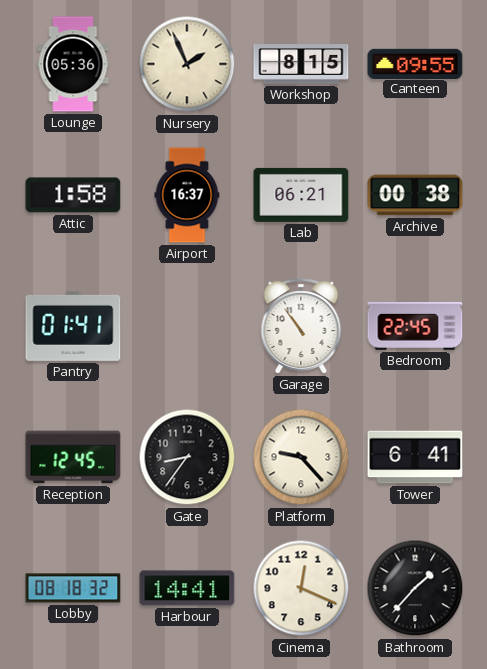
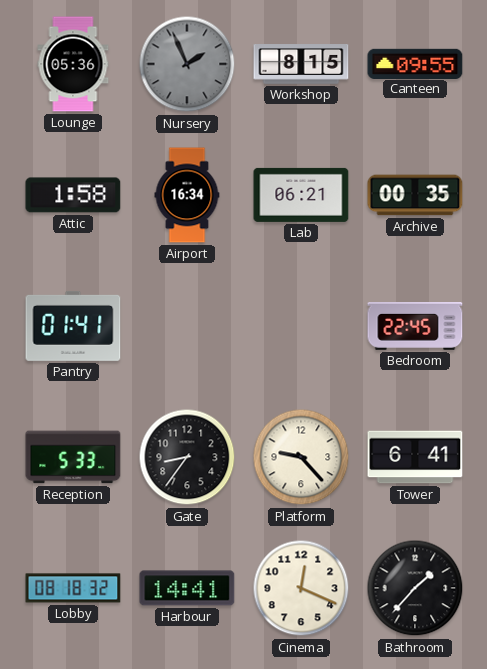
Nursery dial: cream -> grey (187, 64)
Airport: 16:37 -> 16:34 (187, 195)
Archive: 00:38 -> 00:35 (415, 195)
Garage: 10:54 -> none (301, 326)
Reception: 12:45 -> 5:33 (73, 457)
